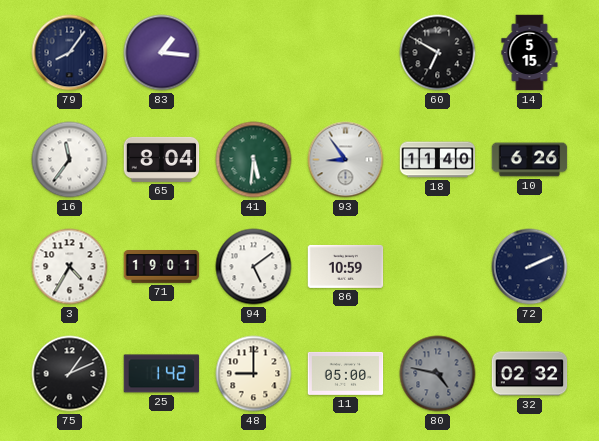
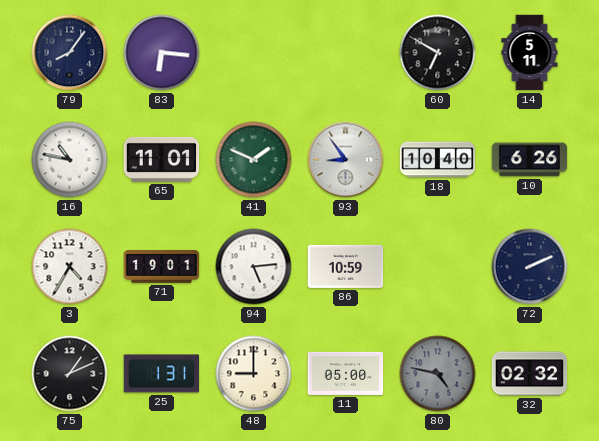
83: 1:16 -> 6:16 (162, 53)
14: 5:15 -> 5:11 (530, 53)
16: 11:36 -> 10:47 (70, 160)
65: 8:04 -> 11:01 (162, 159)
41: 5:31 -> 1:49 (254, 160)
18: 11:40 -> 10:40 (438, 160)
94: 5:09 -> 5:14 (254, 267)
25: 1:42 -> 1:31 (162, 374)
